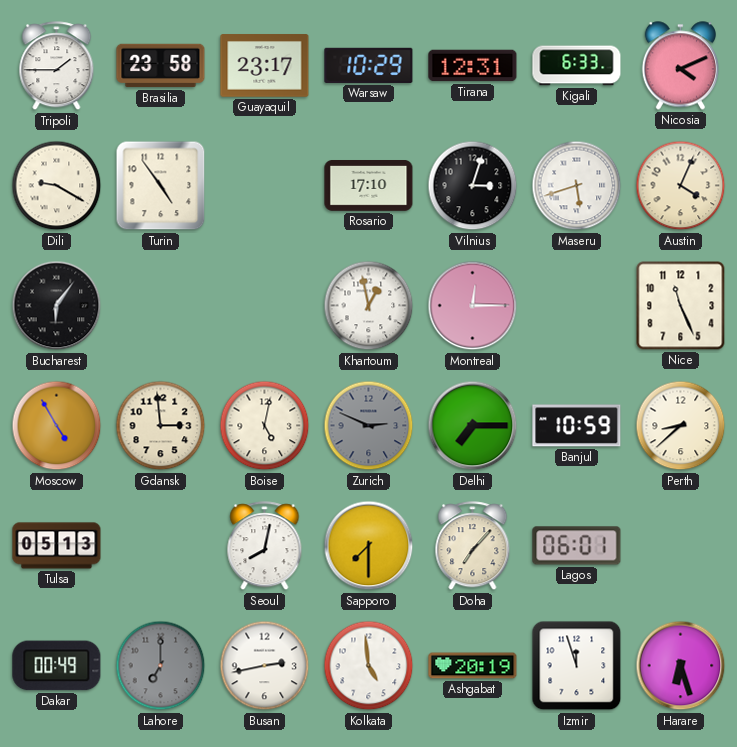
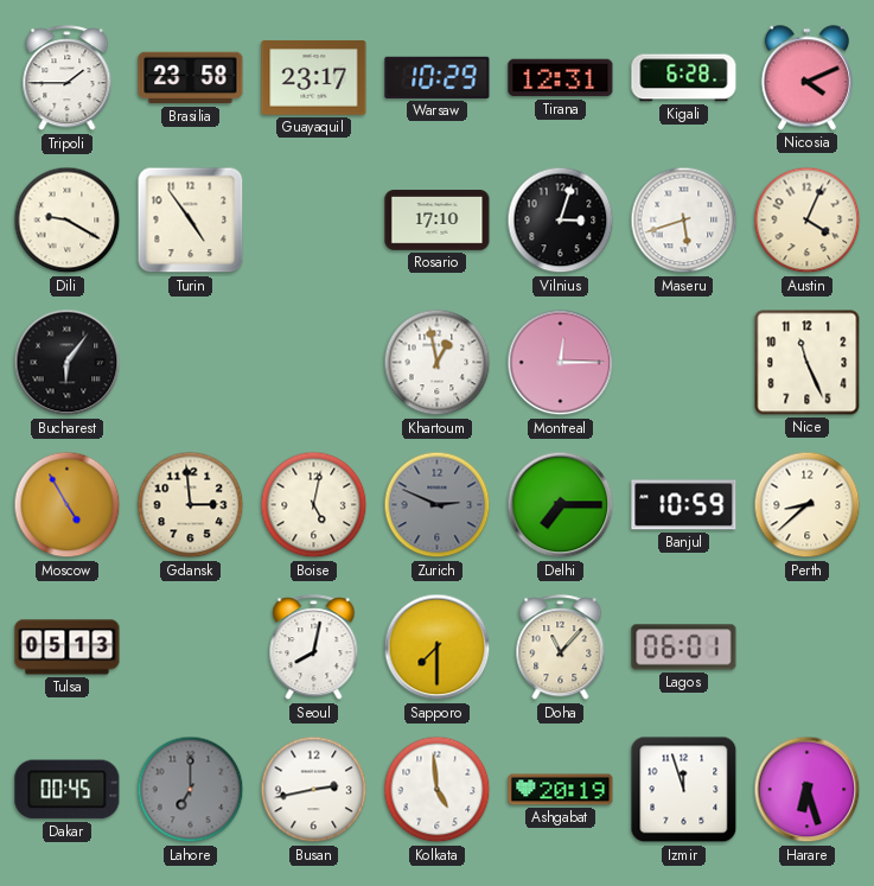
Kigali: 6:33 -> 6:28 (684, 78)
Doha: 7:07 -> 11:07 (561, 648)
Dakar: 00:49 -> 00:45 (68, 790)
